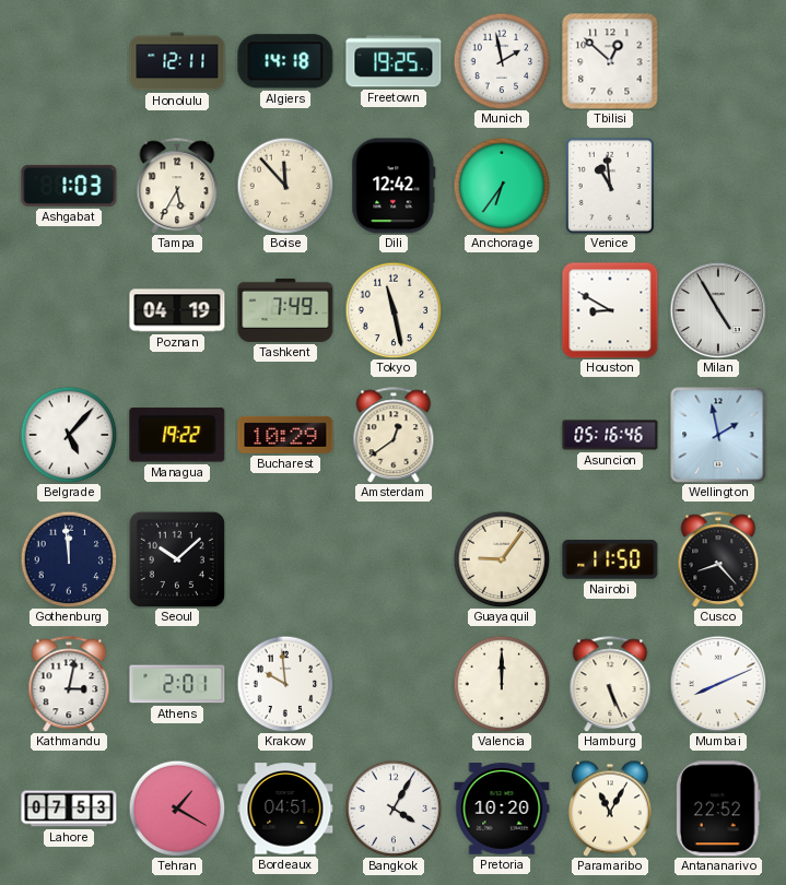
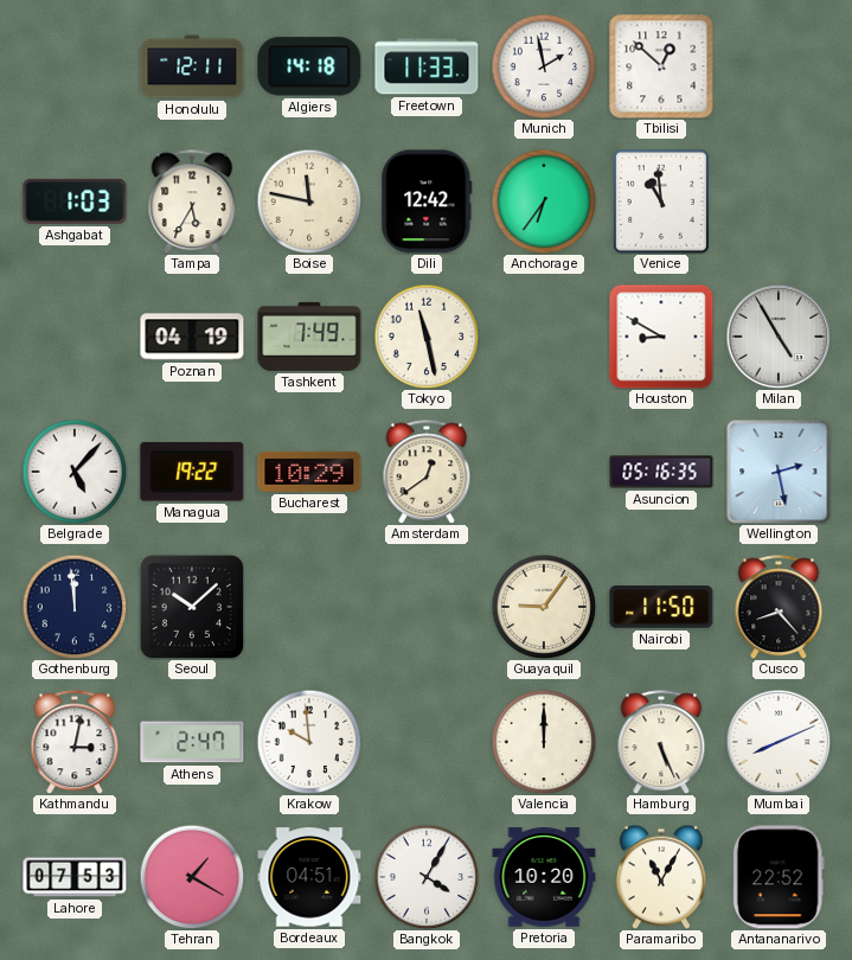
Freetown: 19:25 -> 11:33 (427, 66)
Boise: 11:53 -> 11:47 (309, 201)
Asuncion: 05:16:46 -> 05:16:35 (661, 472)
Wellington: 1:58 -> 2:28 (779, 472)
Athens: 2:01 -> 2:47 (192, 742)
